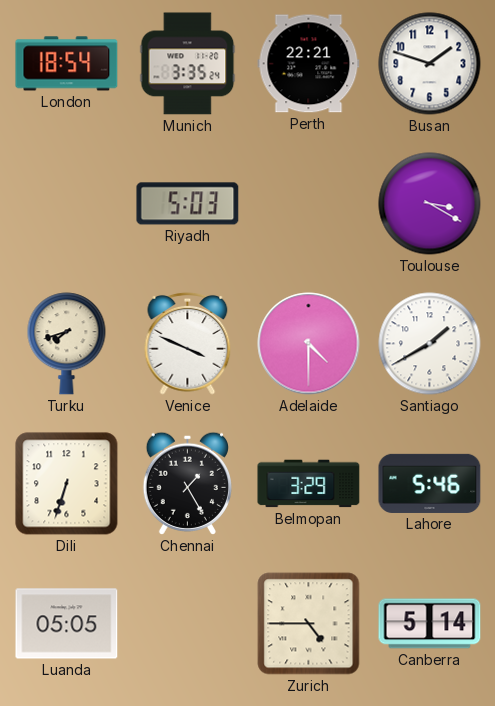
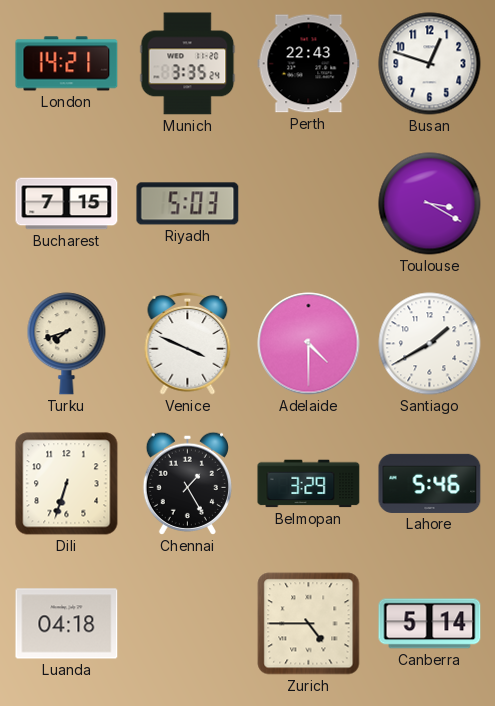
London: 18:54 -> 14:21 (67, 64)
Perth: 22:21 -> 22:43 (309, 64)
Busan: 1:48 -> 12:48 (430, 64)
Bucharest: none -> 7:15 (67, 204)
Luanda: 05:05 -> 04:18 (67, 624)
